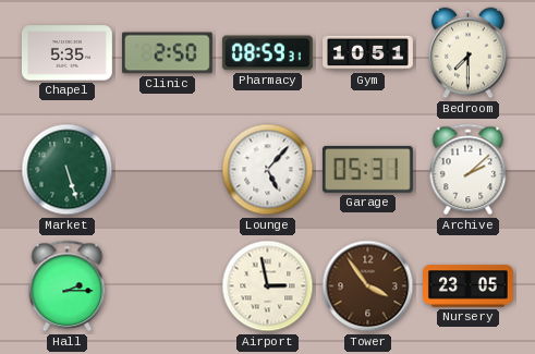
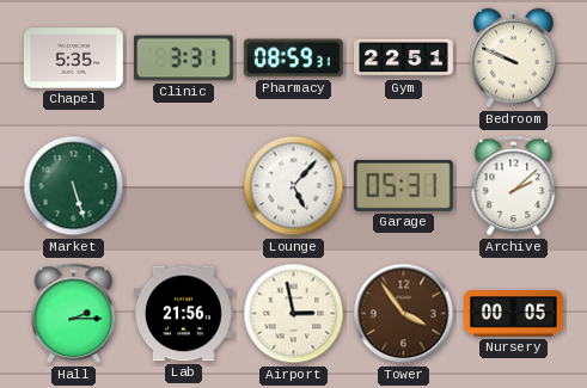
Clinic: 2:50 -> 3:31 (183, 58)
Gym: 10:51 -> 22:51 (404, 58)
Bedroom: 7:30 -> 9:49 (514, 58)
Lab: none -> 21:56 (183, 314)
Nursery: 23:05 -> 00:05 (514, 314)
